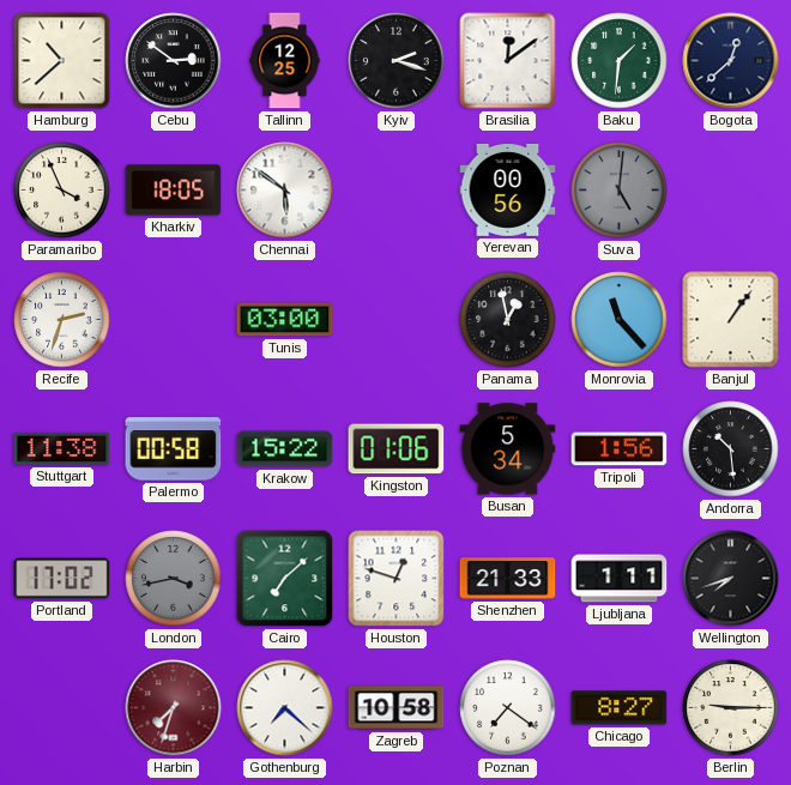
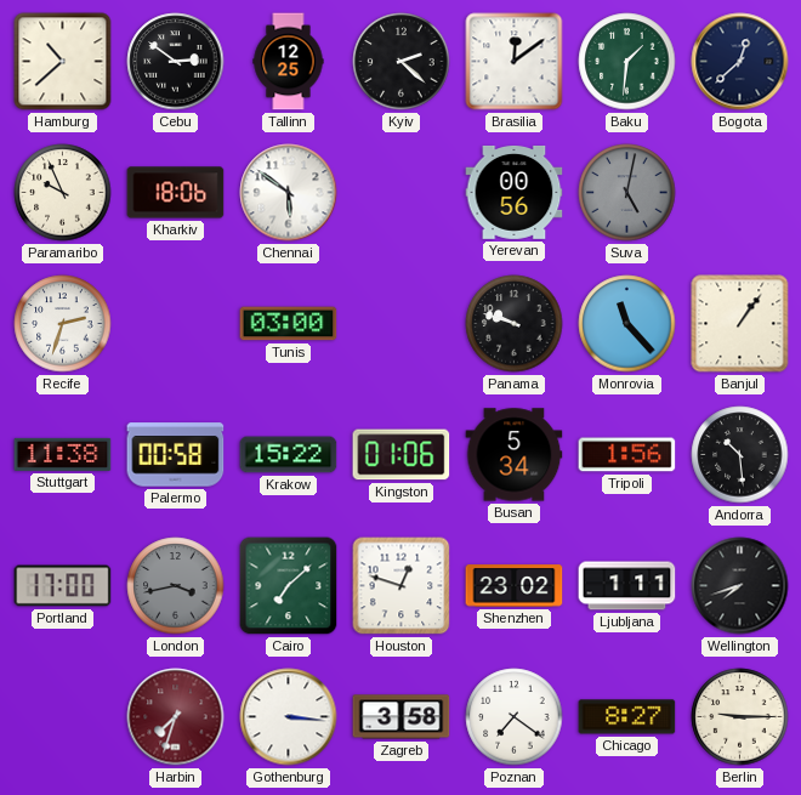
Kyiv: 2:18 -> 2:22 (402, 62)
Paramaribo: 3:56 -> 9:56 (63, 193)
Kharkiv: 18:05 -> 18:06 (176, 193)
Suva: 5:01 -> 5:02 (627, 193)
Panama: 12:58 -> 9:48 (515, 324)
Portland: 17:02 -> 17:00 (63, 586)
Shenzhen: 21:33 -> 23:02 (515, 586)
Gothenburg: 7:22 -> 3:16 (289, 717)
Zagreb: 10:58 -> 3:58 (402, 717)
